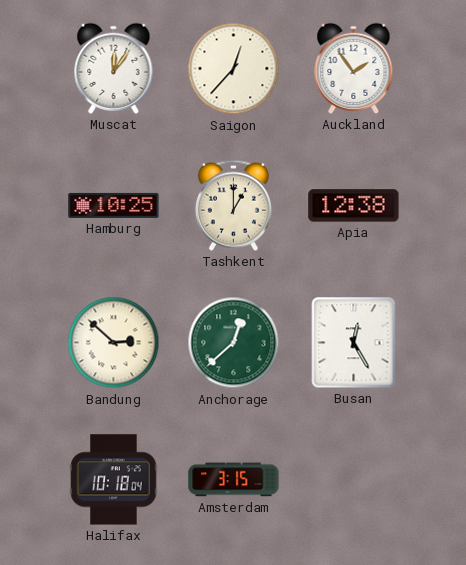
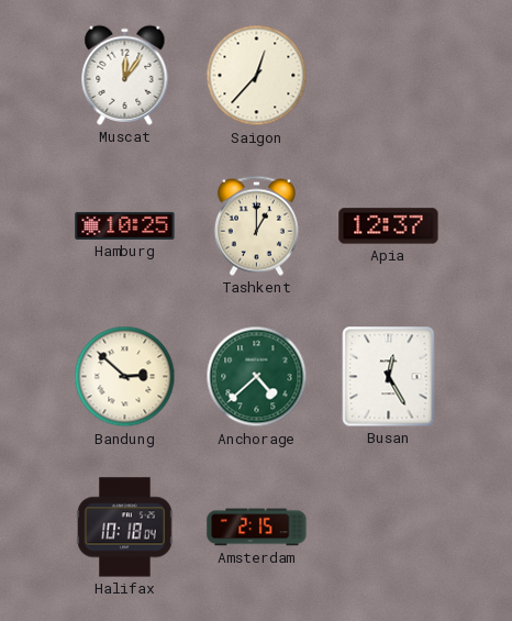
Auckland: 1:54 -> none (354, 68)
Apia: 12:38 -> 12:37 (389, 226)
Anchorage: 12:38 -> 4:38 (257, 377)
Amsterdam: 3:15 -> 2:15 (257, 528)
